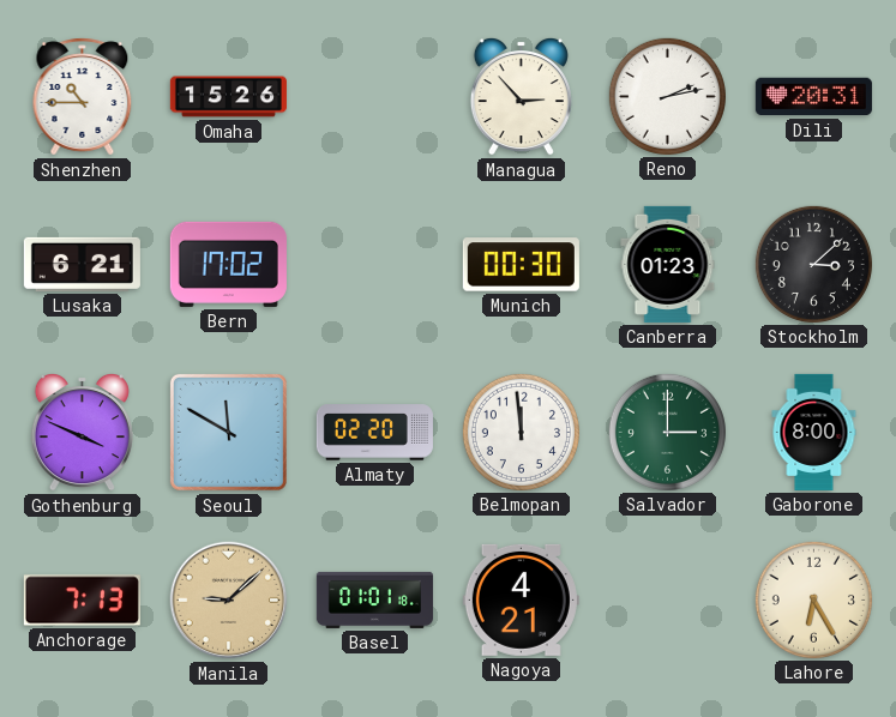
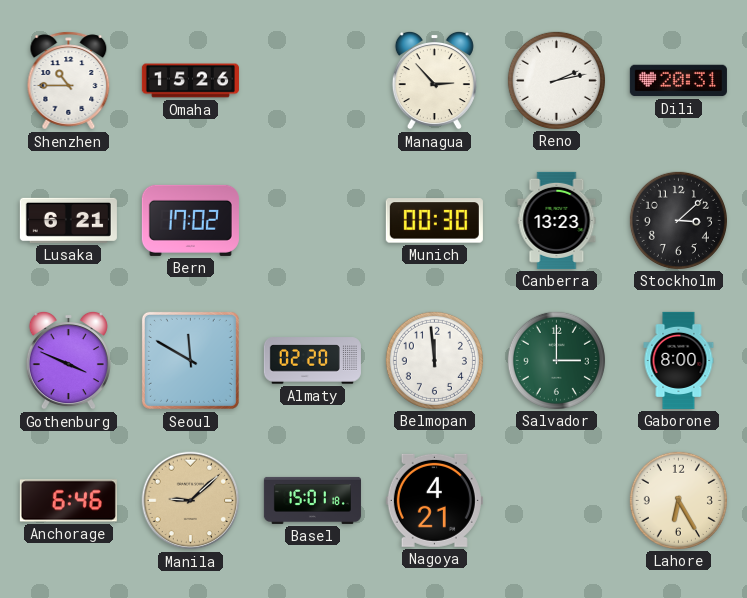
Canberra: 01:23 -> 13:23 (557, 220)
Anchorage: 7:13 -> 6:46 (68, 501)
Basel: 01:01 -> 15:01 (312, 500)
